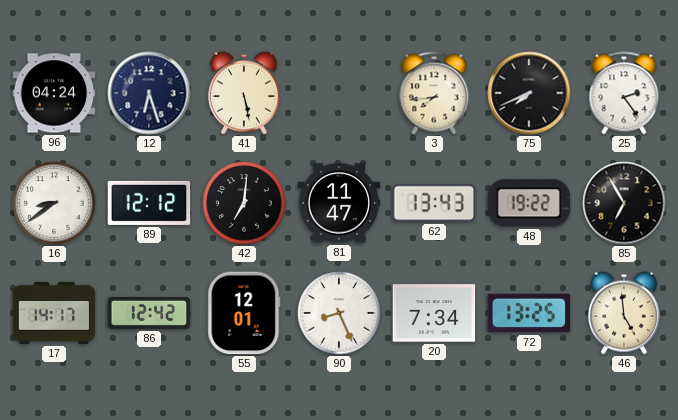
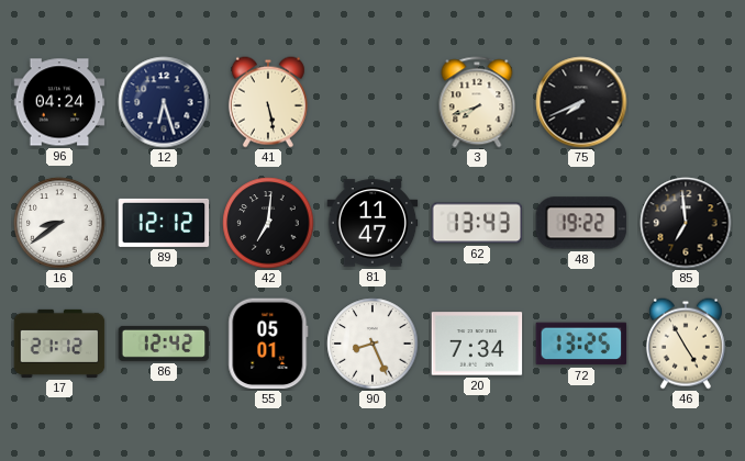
3: 7:44 -> 7:42 (477, 102)
25: 2:24 -> none (624, 93)
85: 6:55 -> 6:59 (686, 223)
17: 14:17 -> 21:12 (59, 344)
55: 12:01 -> 05:01 (268, 344)
46: 4:59 -> 4:55 (686, 344)
